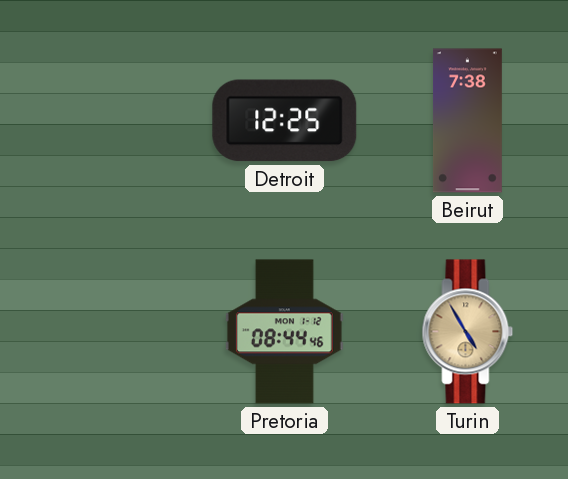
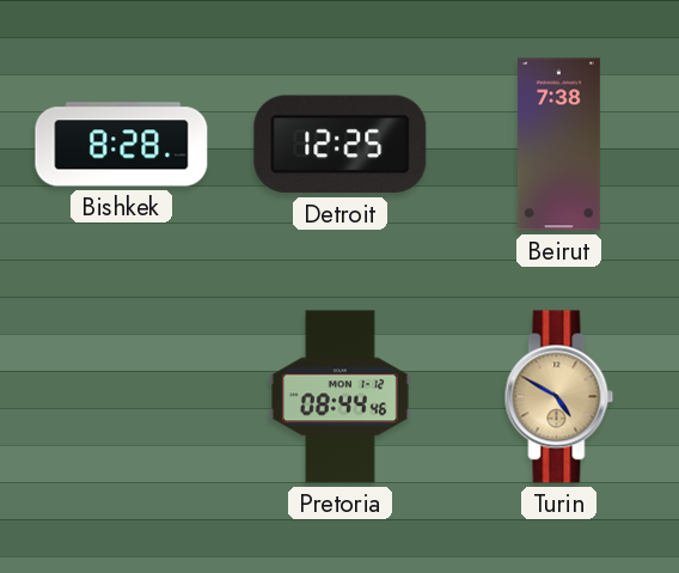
Bishkek: none -> 8:28 (122, 145)
Turin: 4:55 -> 4:50 (559, 397)
